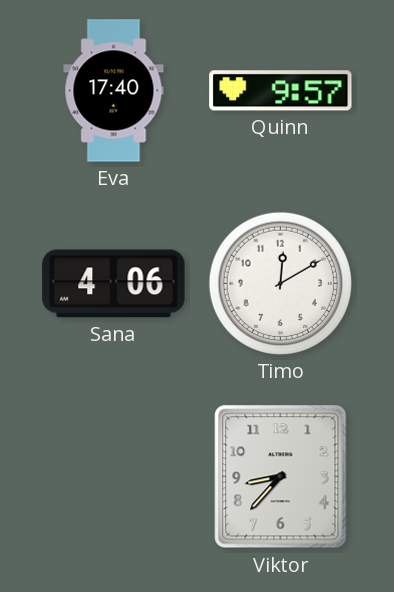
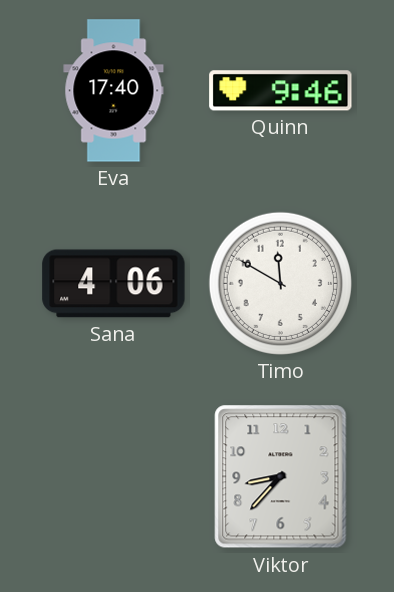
Quinn: 9:57 -> 9:46 (281, 91)
Timo: 12:10 -> 11:50 (280, 283)
